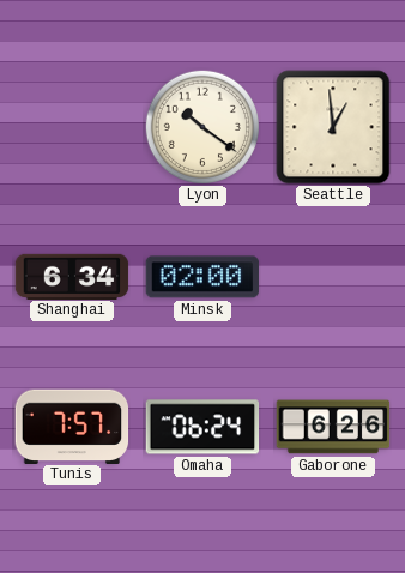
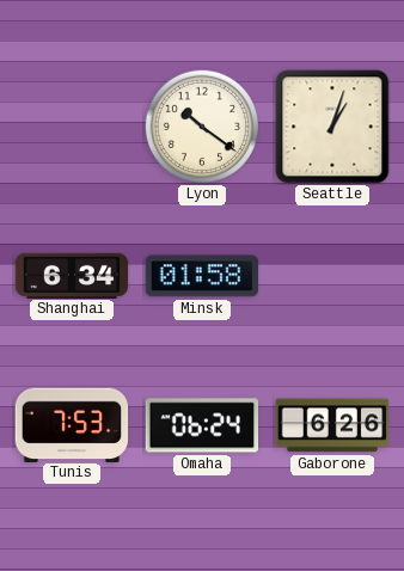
Seattle: 12:59 -> 1:03 (332, 127)
Minsk: 02:00 -> 01:58 (202, 276)
Tunis: 7:57 -> 7:53 (72, 424)
